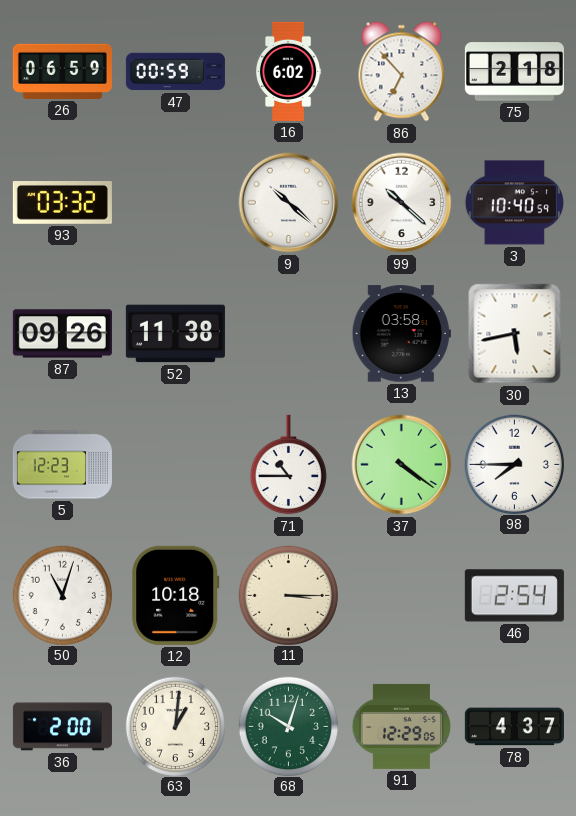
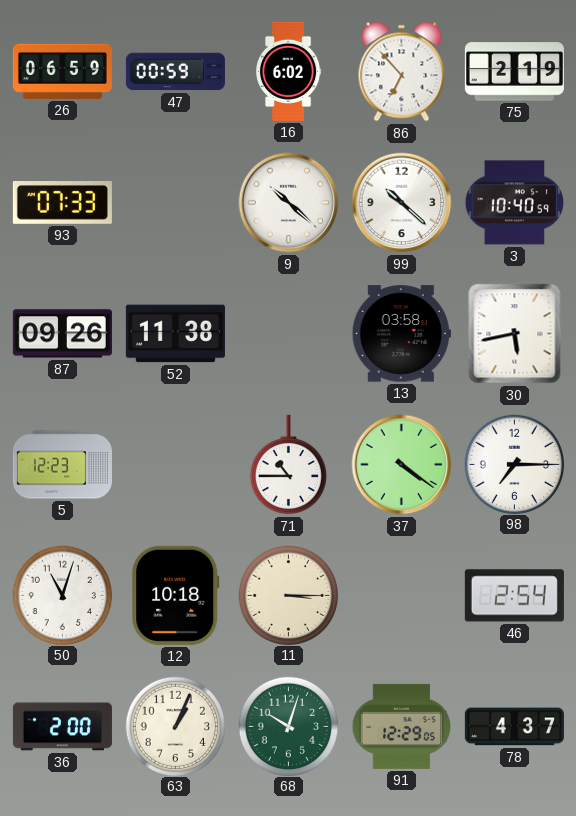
75: 2:18 -> 2:19 (514, 72)
93: 03:32 -> 07:33 (62, 203)
98: 7:45 -> 7:15 (514, 464)
63: 1:01 -> 1:04 (175, 726)
